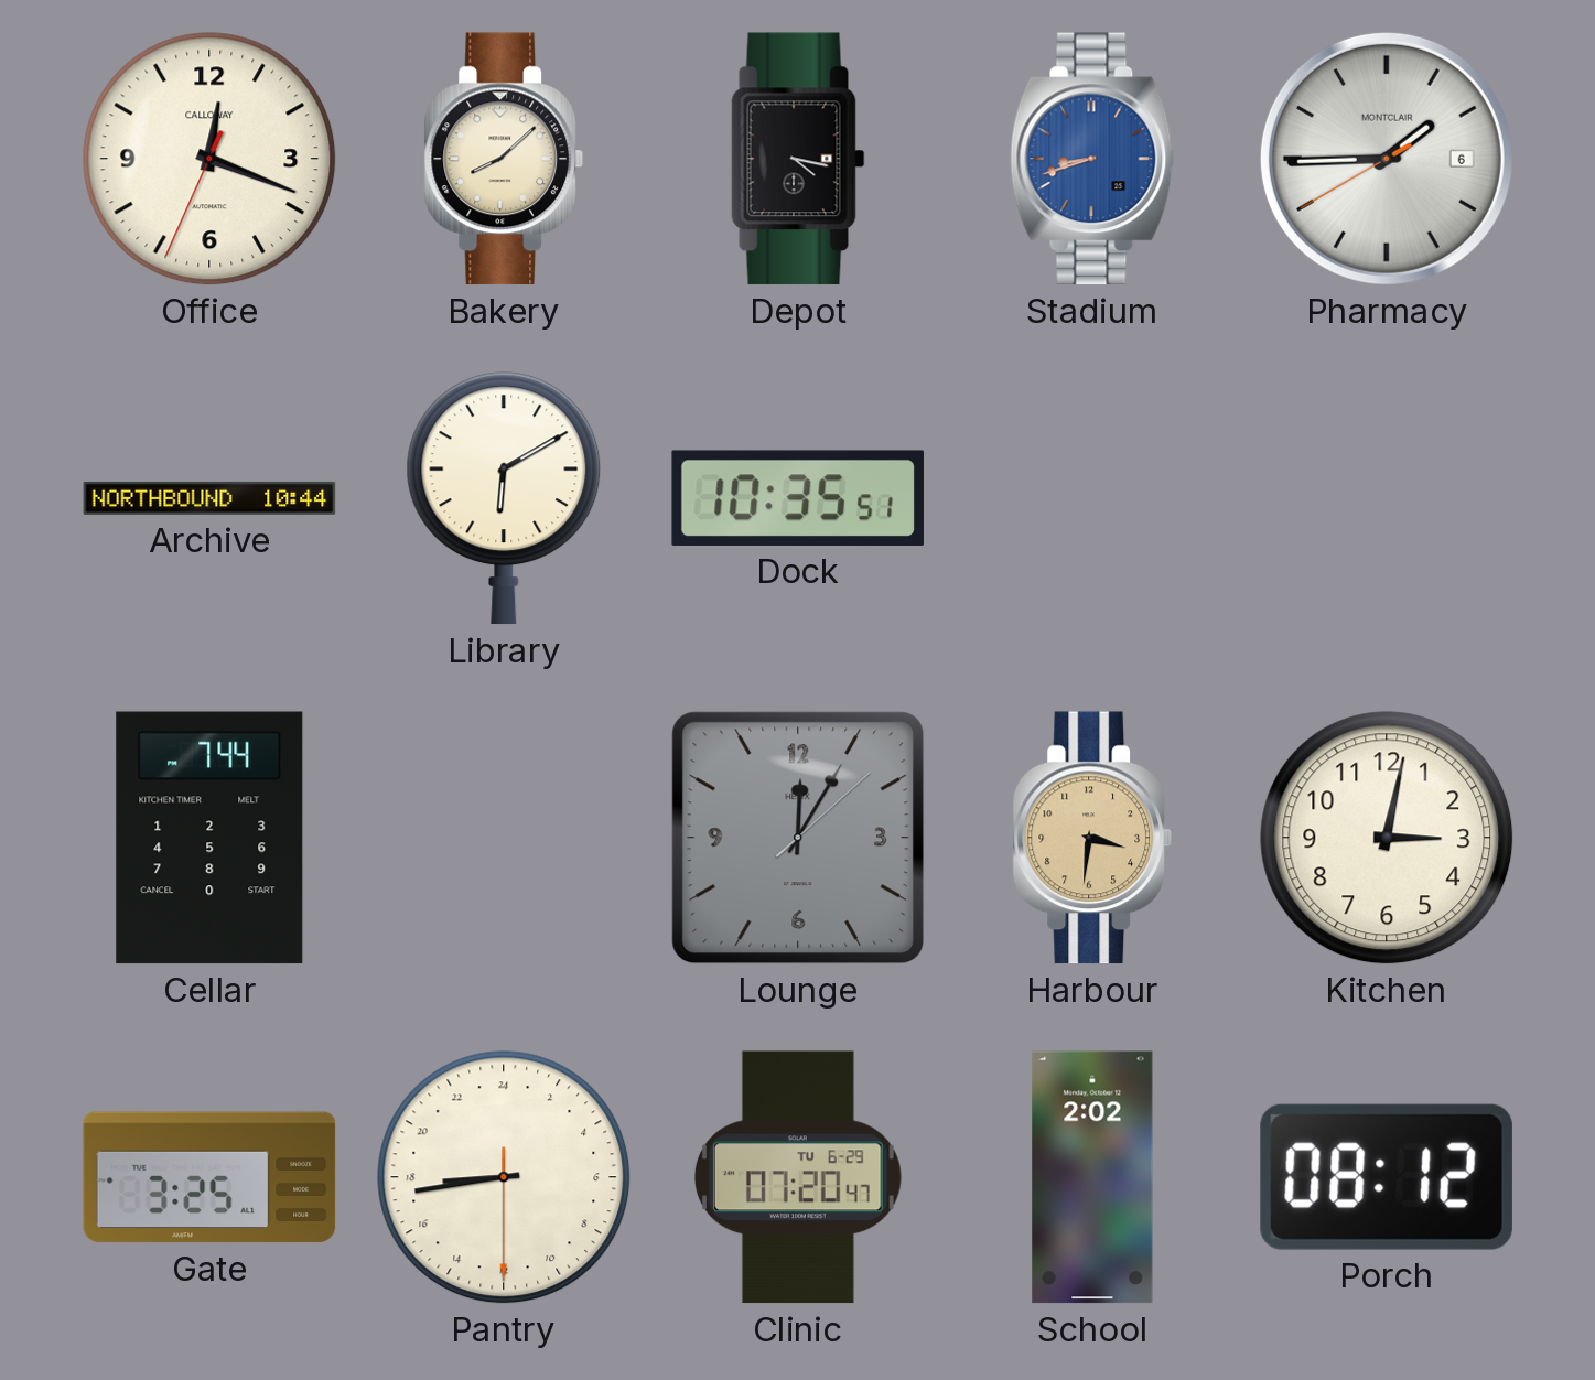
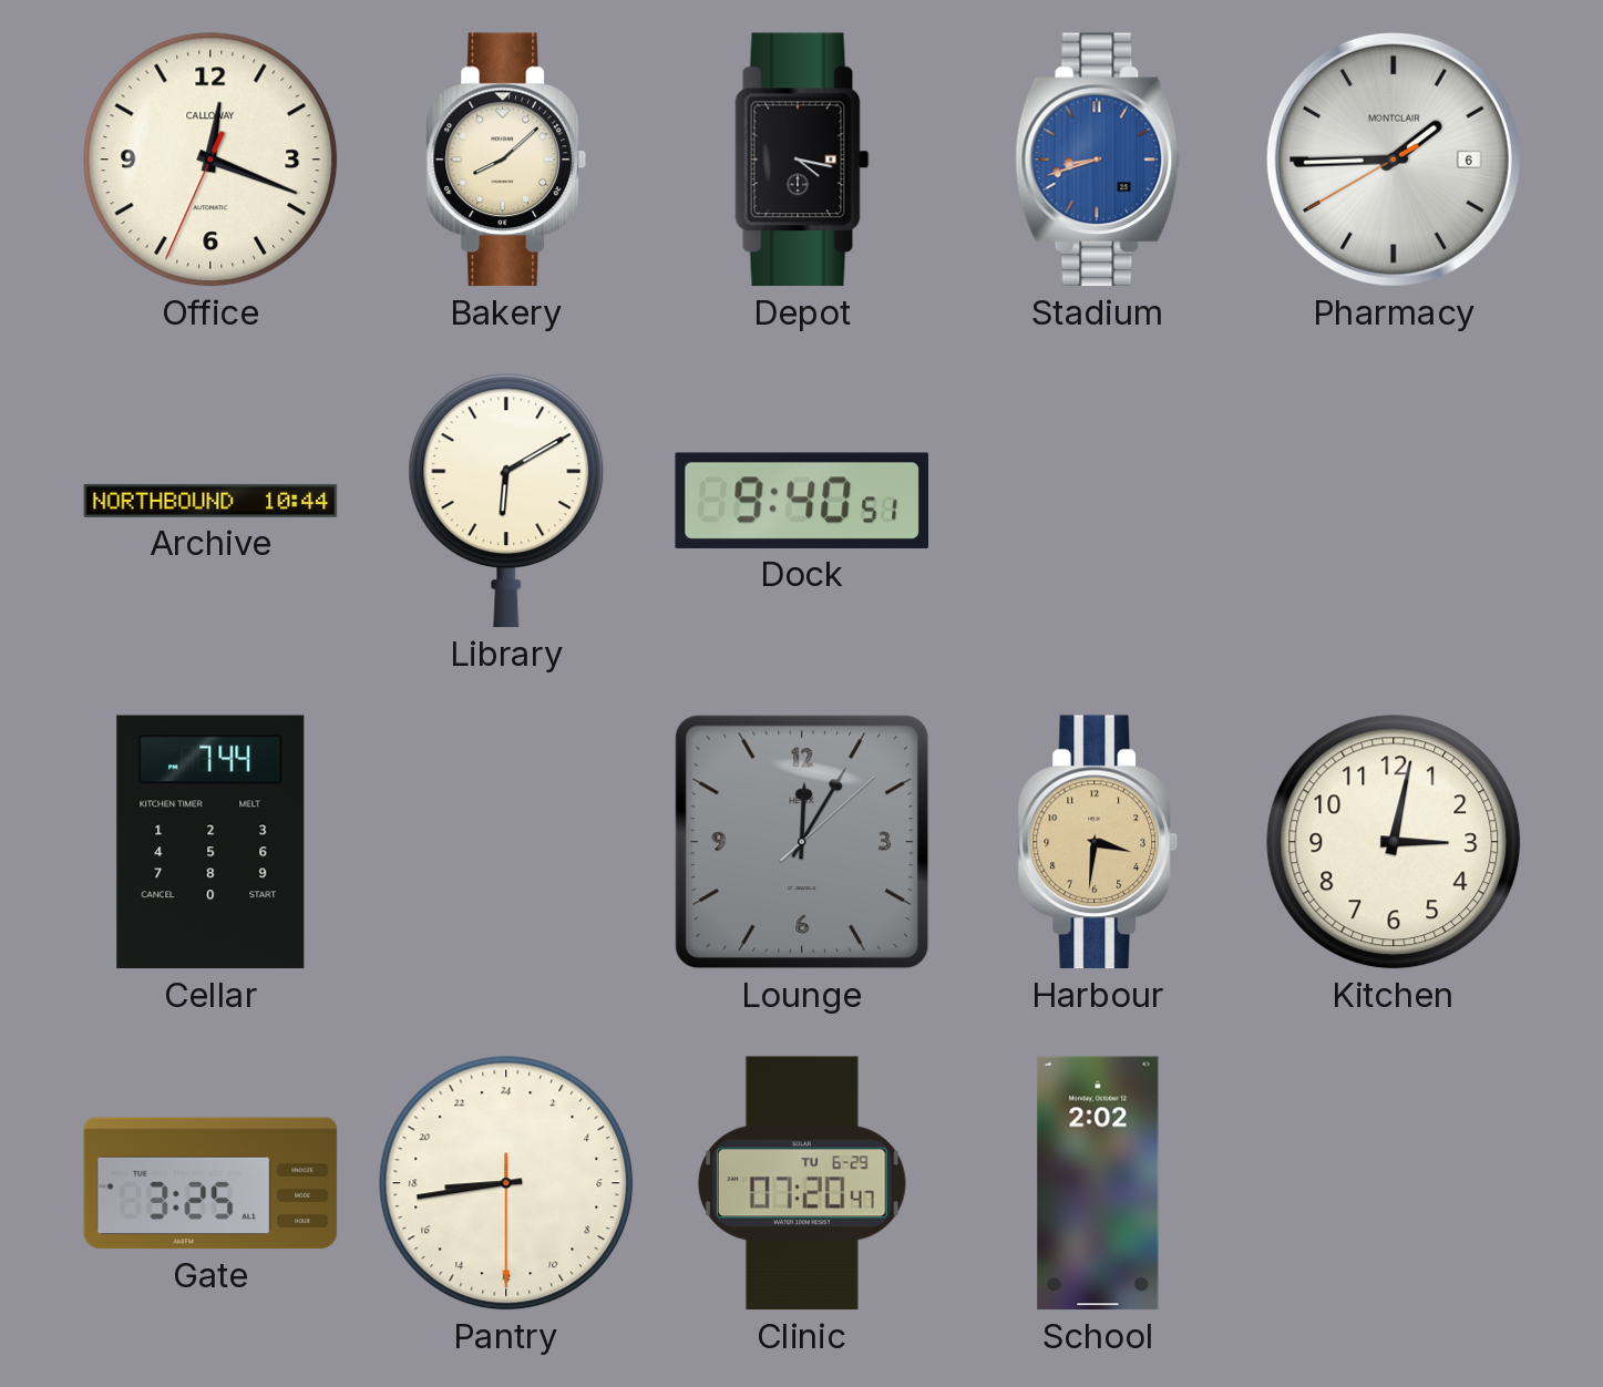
Dock: 10:35 -> 9:40 (802, 501)
Porch: 08:12 -> none (1387, 1177)
